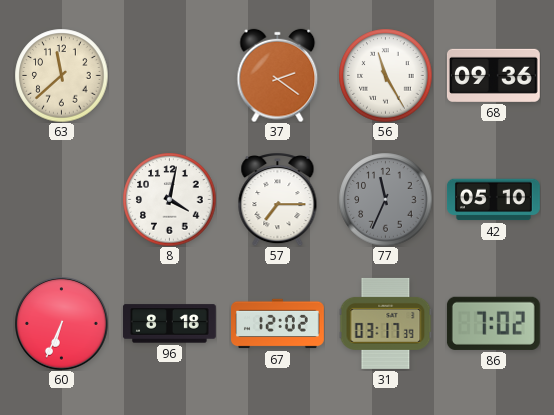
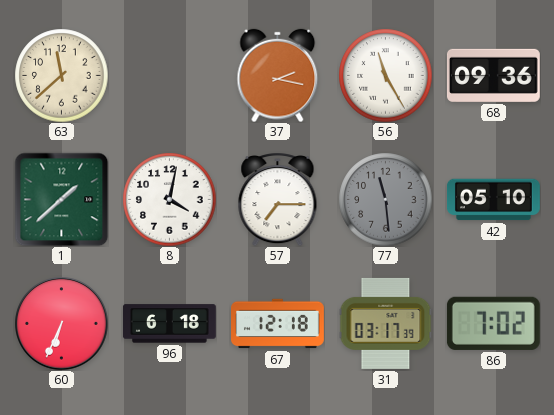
37: 2:21 -> 2:17 (278, 75)
1: none -> 1:38 (61, 199)
77: 11:34 -> 11:29 (385, 199)
96: 8:18 -> 6:18 (170, 324)
67: 12:02 -> 12:18 (278, 324)
